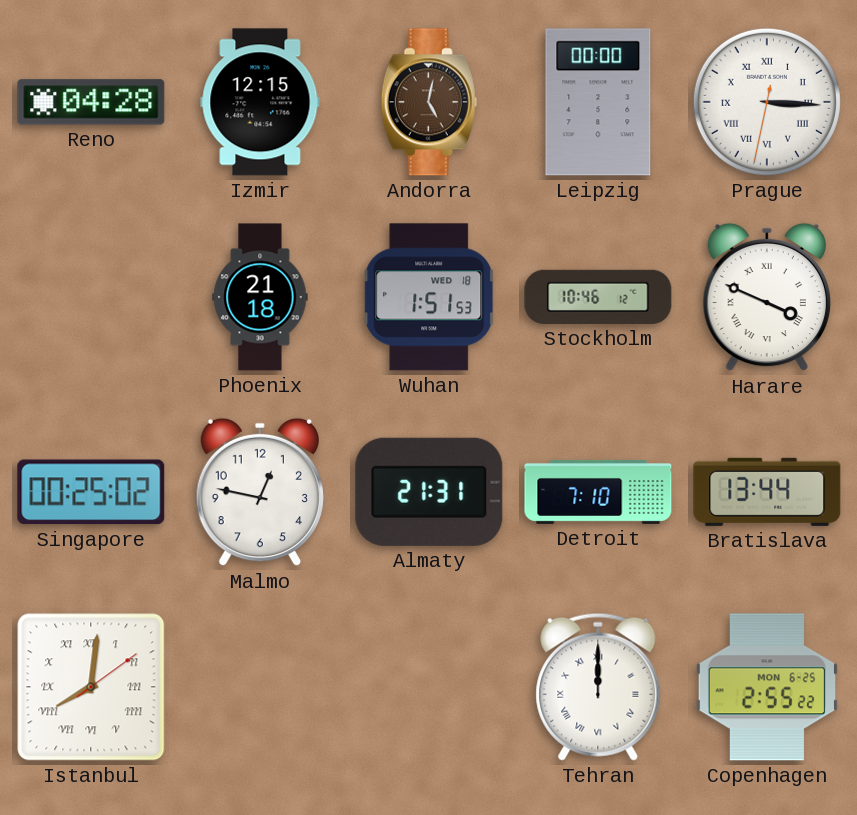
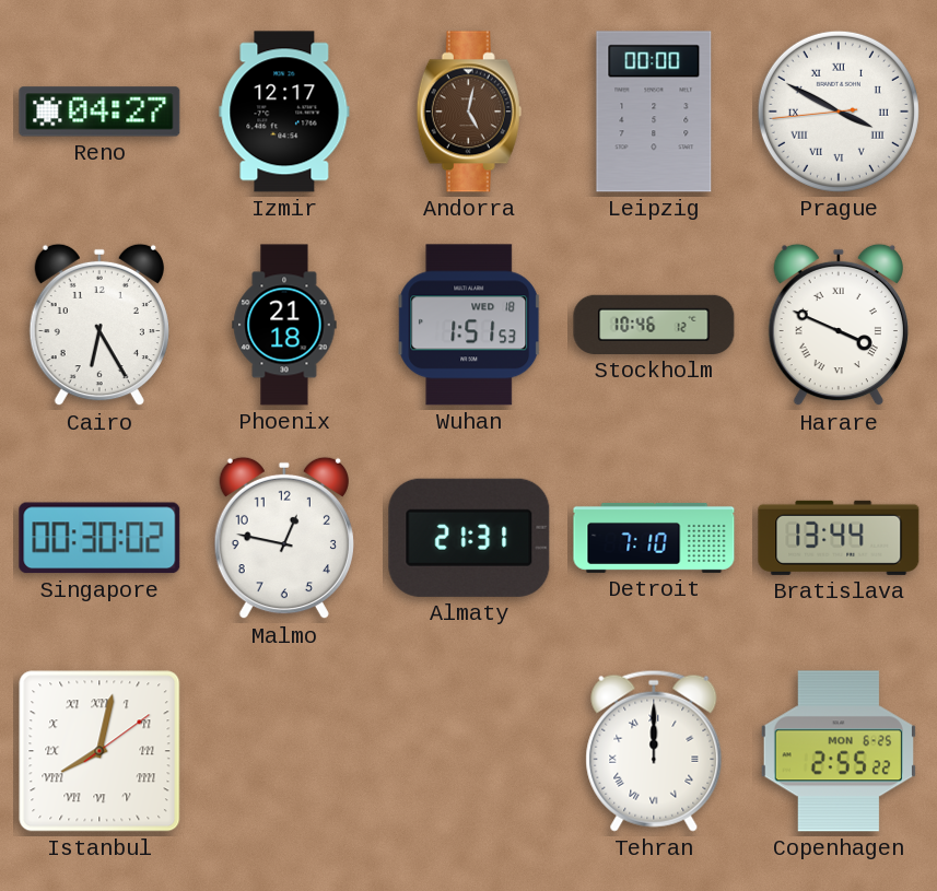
Reno: 04:28 -> 04:27 (99, 112)
Izmir: 12:15 -> 12:17 (284, 112)
Prague: 3:15 -> 3:49 (839, 112)
Cairo: none -> 6:25 (99, 325)
Singapore: 00:25 -> 00:30 (99, 538)
Istanbul: 8:01 -> 8:02 (99, 751)
